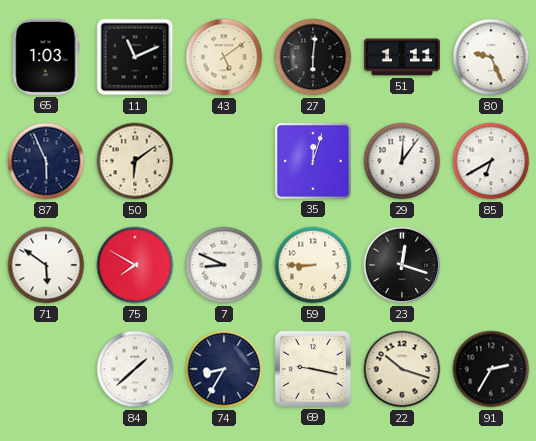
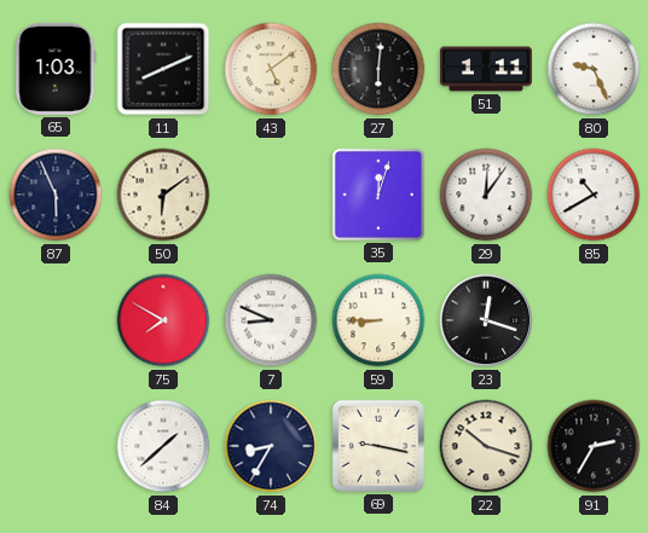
11: 11:11 -> 8:11 (163, 69)
85: 6:40 -> 10:40 (594, 195)
71: 5:51 -> none (46, 265)
